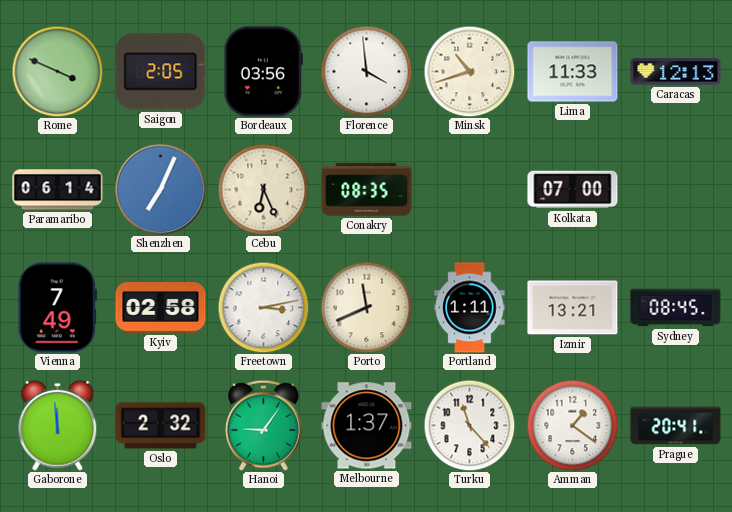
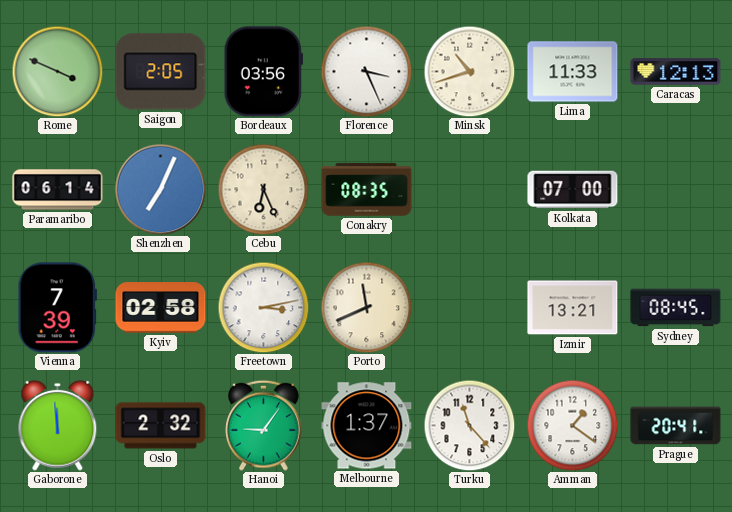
Florence: 3:59 -> 3:26 (366, 71)
Vienna: 7:49 -> 7:39 (57, 308)
Portland: 1:11 -> none (470, 308)
